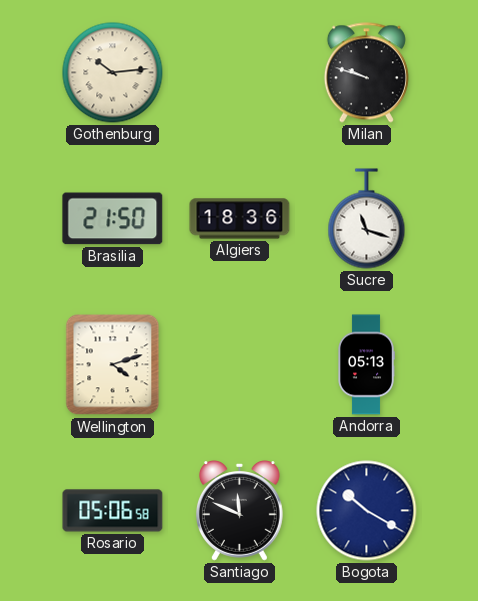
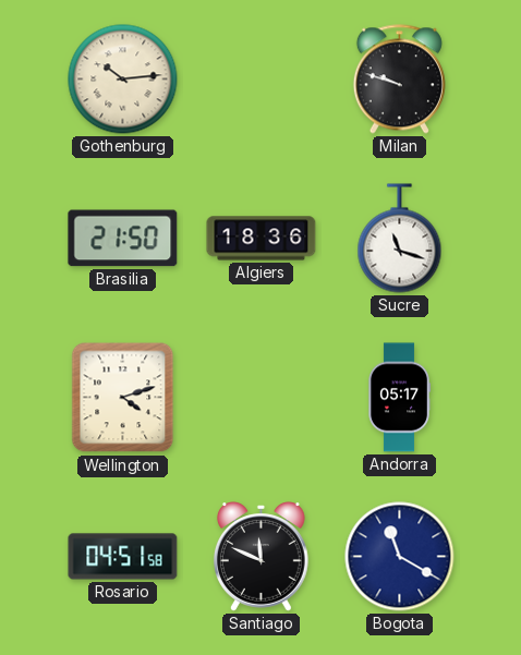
Andorra: 05:13 -> 05:17 (399, 398)
Rosario: 05:06 -> 04:51 (123, 557)
Bogota: 10:20 -> 11:20 (400, 557)
